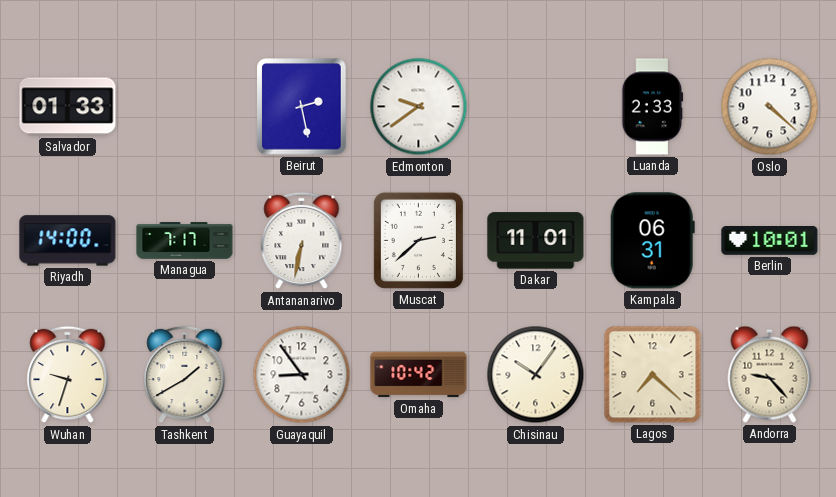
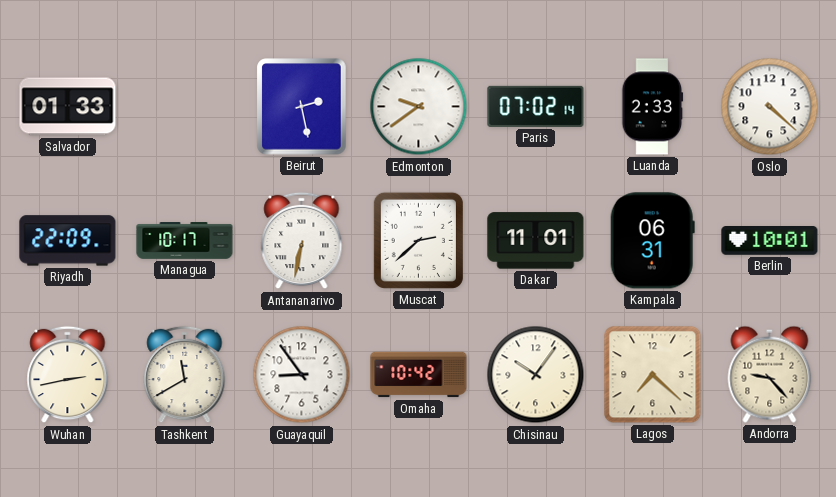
Paris: none -> 07:02 (536, 106)
Riyadh: 14:00 -> 22:09 (68, 241)
Managua: 7:17 -> 10:17 (185, 241)
Wuhan: 9:33 -> 2:43 (68, 375)
Tashkent: 1:40 -> 11:40 (185, 375)
